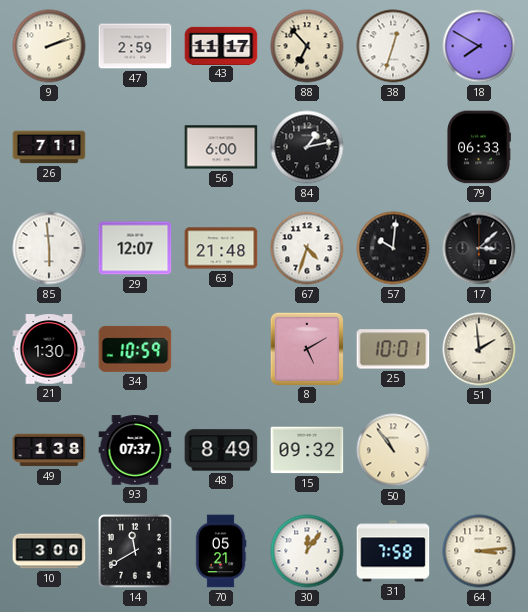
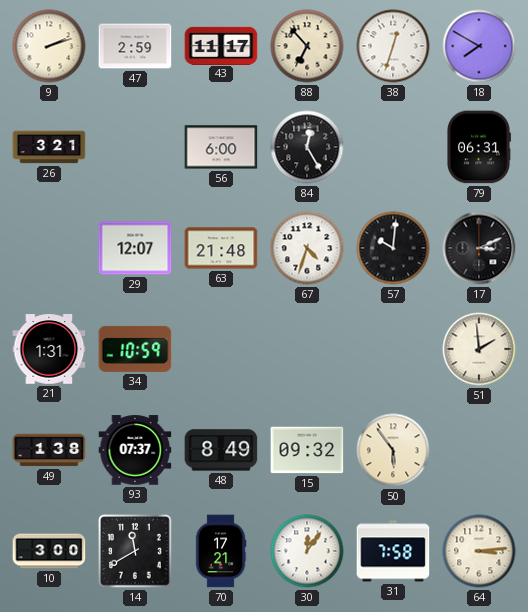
26: 7:11 -> 3:21 (49, 147)
84: 1:13 -> 12:25 (307, 147)
79: 06:33 -> 06:31 (479, 147)
85: 5:59 -> none (49, 248)
17: 3:08 -> 3:11 (479, 248)
21: 1:30 -> 1:31 (49, 349)
8: 5:10 -> none (306, 348)
25: 10:01 -> none (393, 349)
50: 10:54 -> 5:54 (393, 450)
70: 05:21 -> 17:21 (221, 551)
